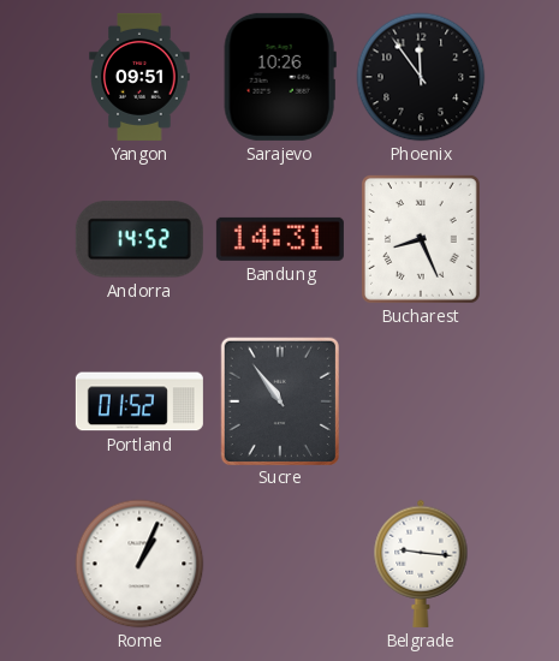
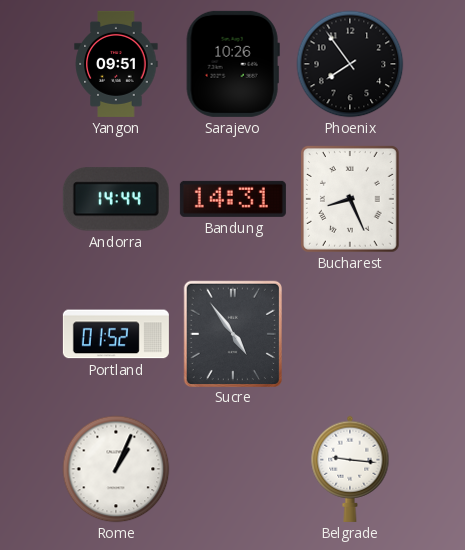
Phoenix: 11:54 -> 7:54 (350, 64)
Andorra: 14:52 -> 14:44 (116, 199)
Sucre: 10:54 -> 4:54 (232, 333)
